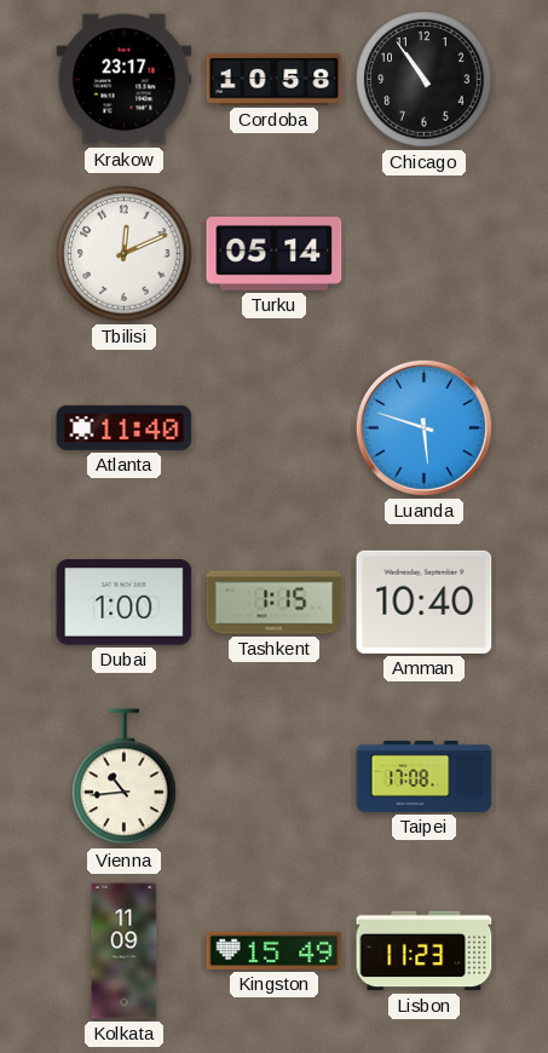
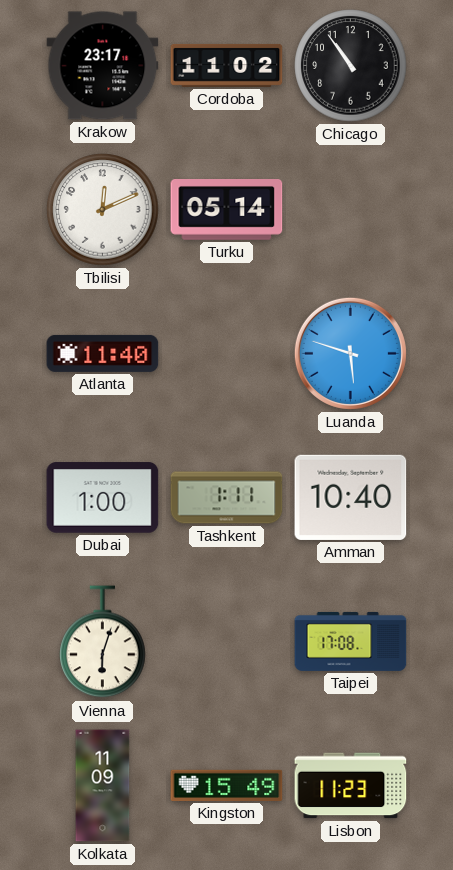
Cordoba: 10:58 -> 11:02 (227, 65)
Tashkent: 1:15 -> 1:11 (227, 498)
Vienna: 10:44 -> 6:03 (103, 642)
